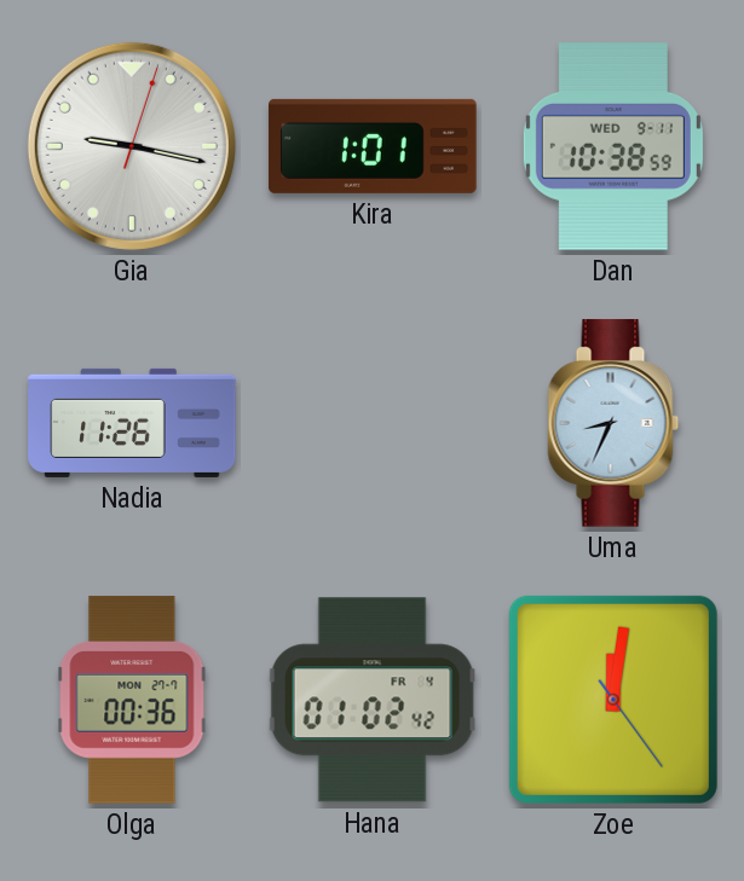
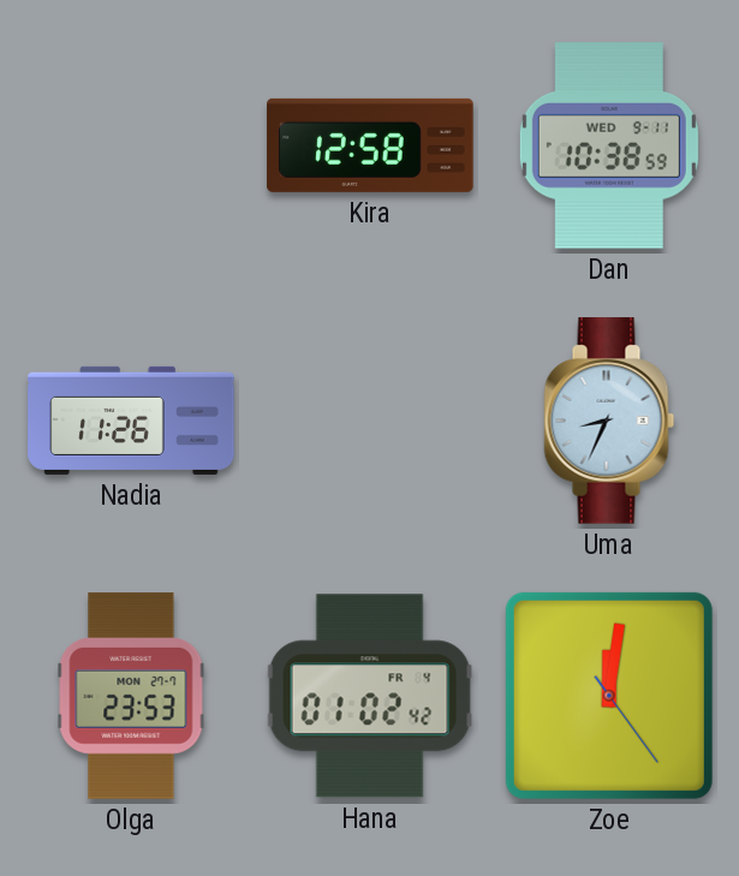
Gia: 9:17 -> none (132, 146)
Kira: 1:01 -> 12:58 (370, 145)
Olga: 00:36 -> 23:53 (131, 696)
